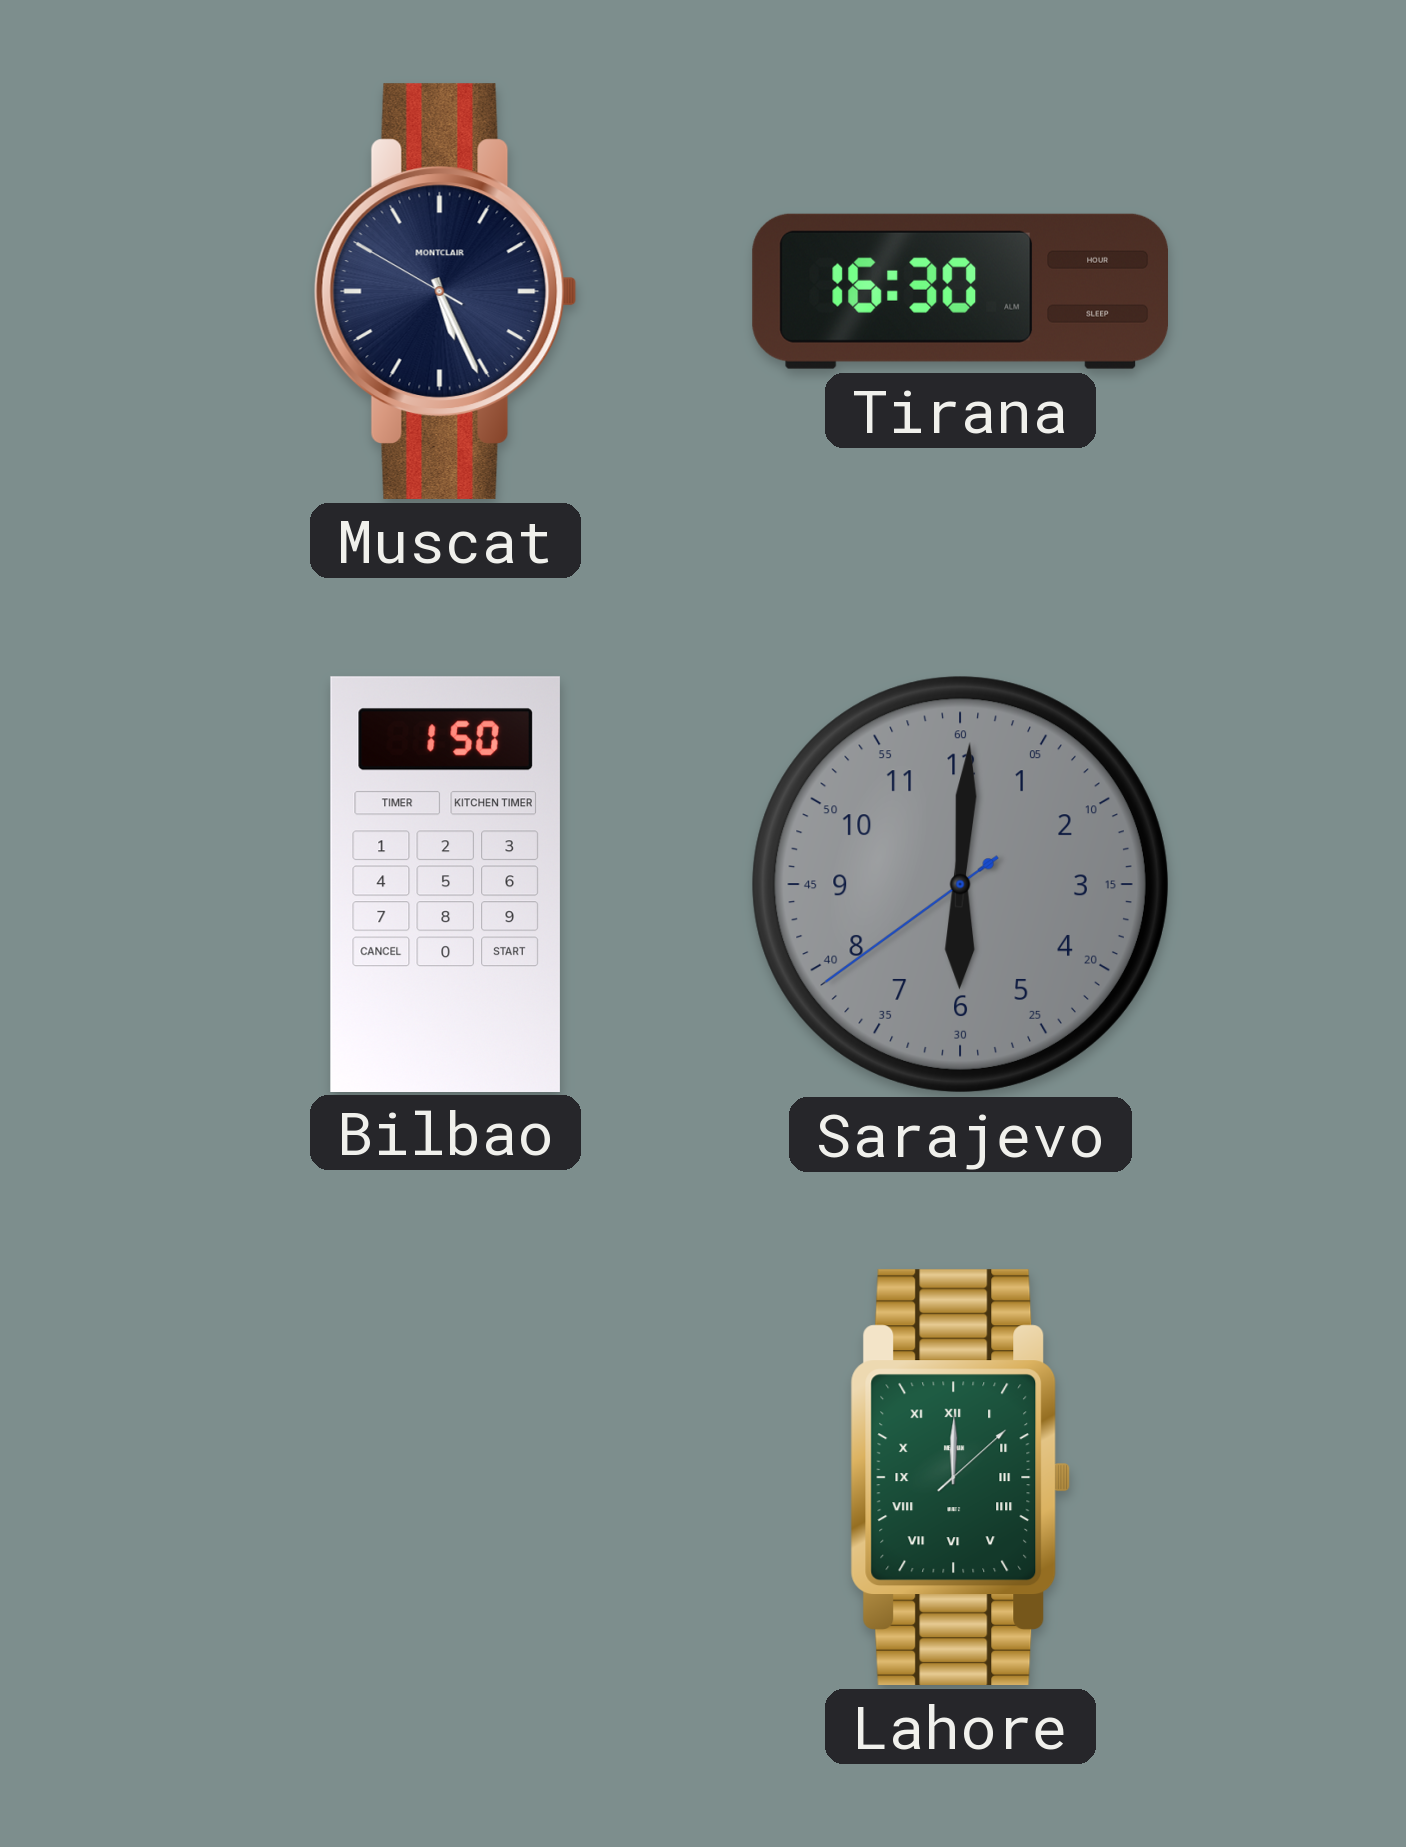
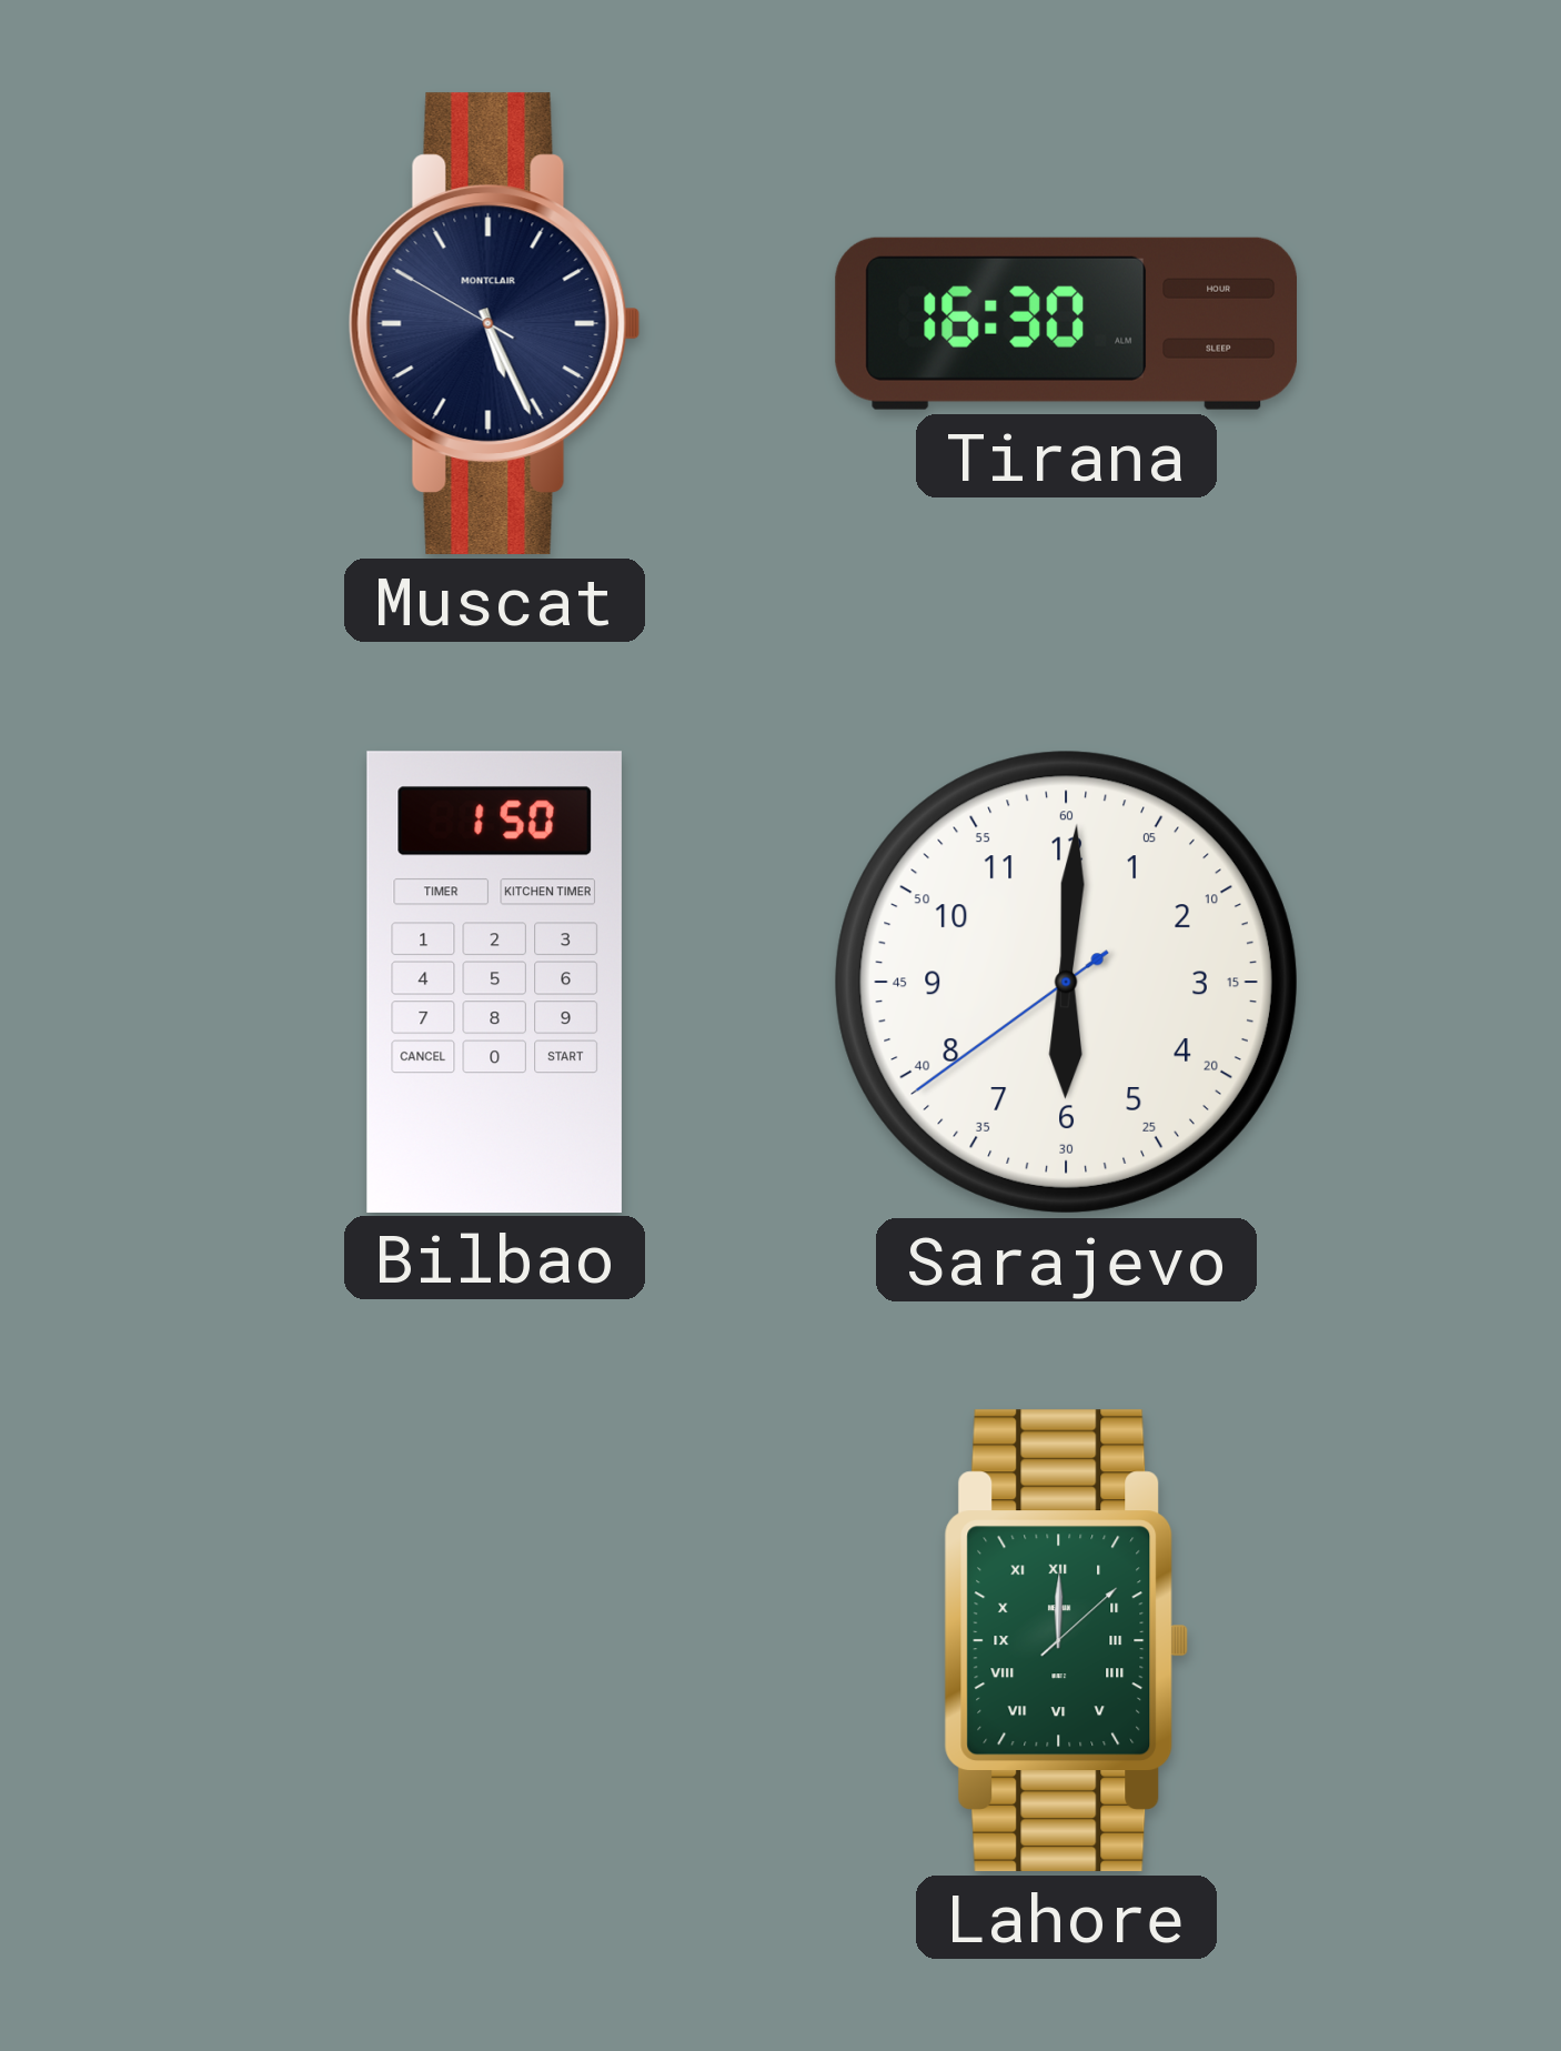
Sarajevo dial: grey -> white (1066, 982)
